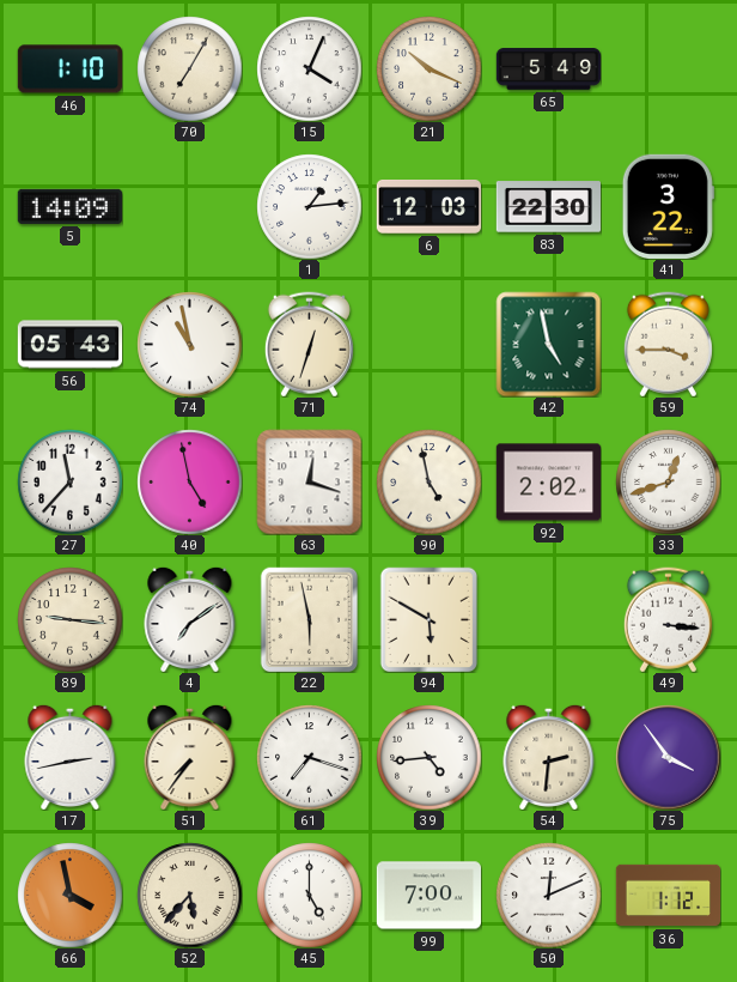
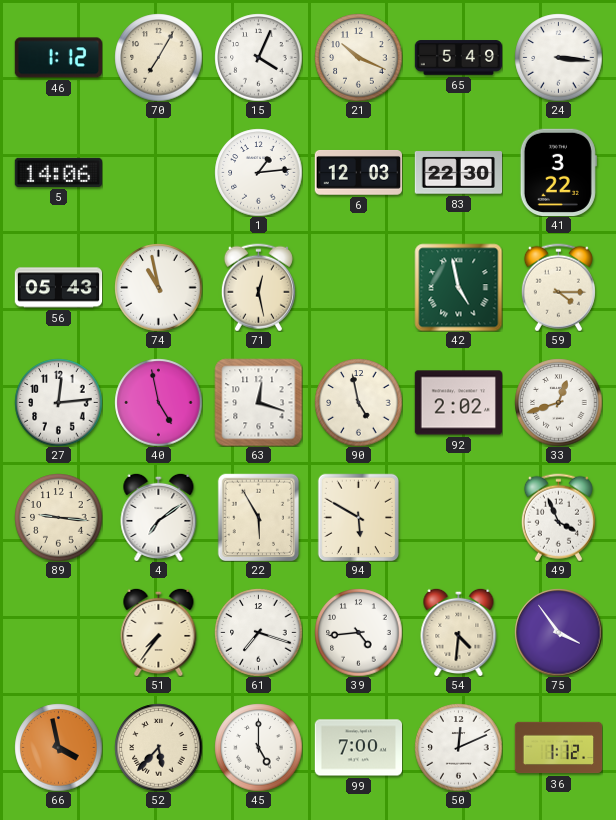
46: 1:10 -> 1:12 (58, 58)
24: none -> 3:16 (558, 57)
5: 14:09 -> 14:06 (58, 172)
71: 12:33 -> 12:28 (258, 287)
59: 3:45 -> 4:15 (558, 287)
27: 11:37 -> 12:14 (58, 402)
22: 5:58 -> 5:55 (259, 517)
49: 3:16 -> 3:56 (558, 517)
17: 2:43 -> none (71, 757)
54: 2:31 -> 4:31 (459, 632)
